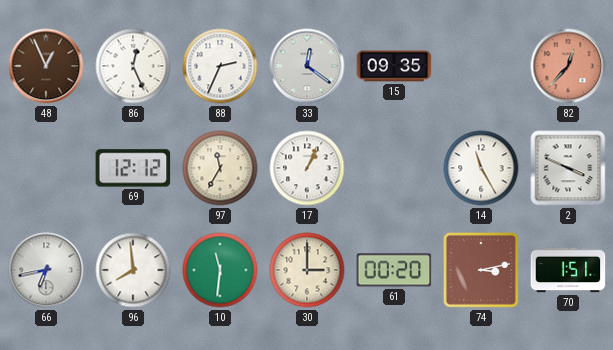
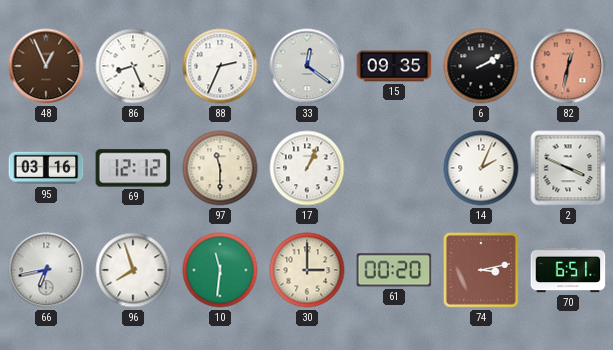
86: 12:26 -> 8:26 (133, 66)
6: none -> 2:10 (481, 66)
82: 12:37 -> 12:32 (568, 66)
95: none -> 03:16 (46, 168)
97: 11:35 -> 11:30 (220, 168)
14: 11:25 -> 2:04 (481, 168)
96: 7:59 -> 7:57 (133, 270)
70: 1:51 -> 6:51 (568, 270)
